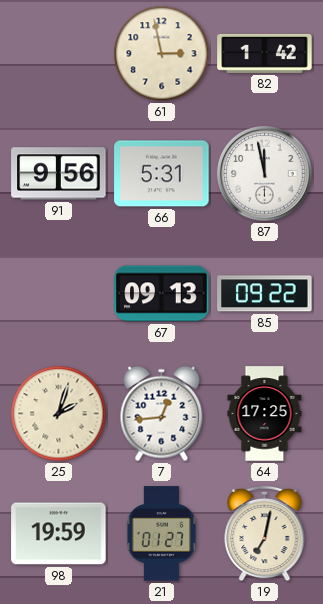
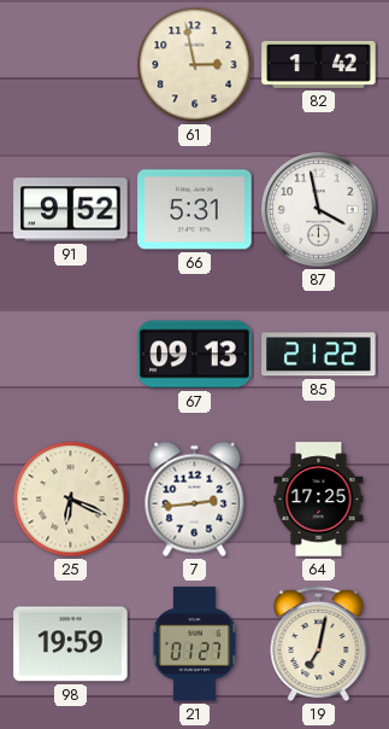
91: 9:56 -> 9:52 (71, 210)
87: 11:58 -> 3:58 (319, 210)
85: 09:22 -> 21:22 (319, 355)
25: 2:03 -> 6:19 (71, 500)
7: 12:44 -> 2:44 (195, 500)
